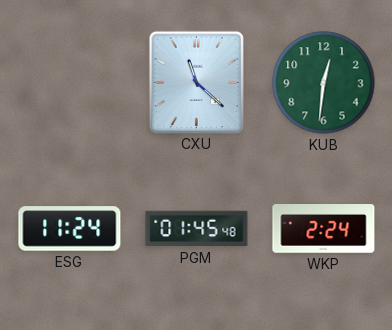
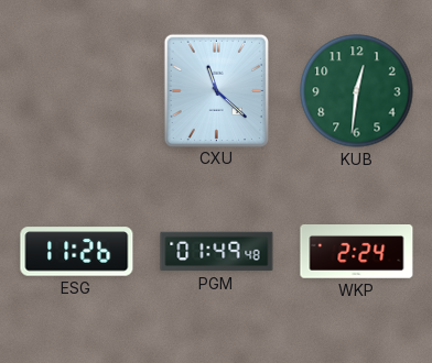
ESG: 11:24 -> 11:26 (77, 252)
PGM: 01:45 -> 01:49 (217, 252)
